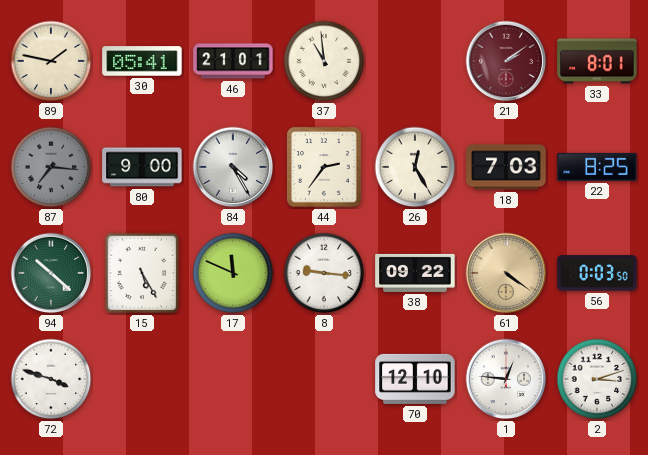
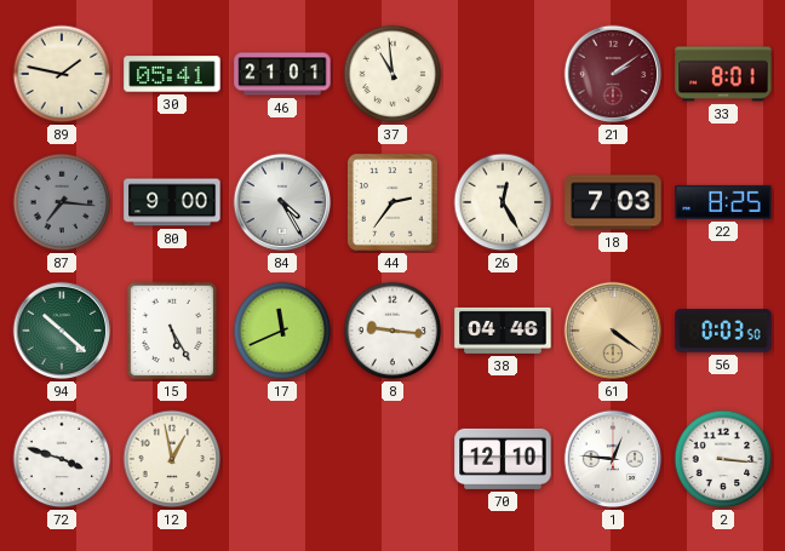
17: 11:49 -> 11:41 (282, 331)
38: 09:22 -> 04:46 (503, 331)
12: none -> 12:58 (172, 459)
2: 3:12 -> 3:16 (723, 459)
